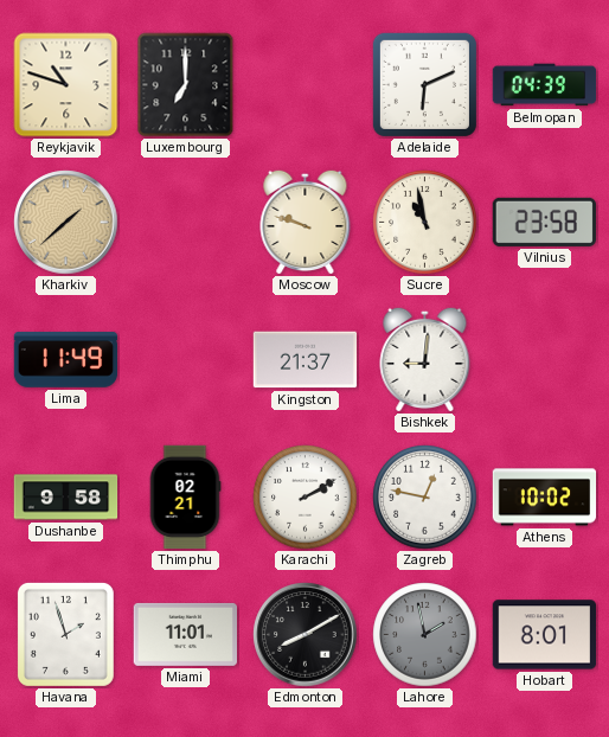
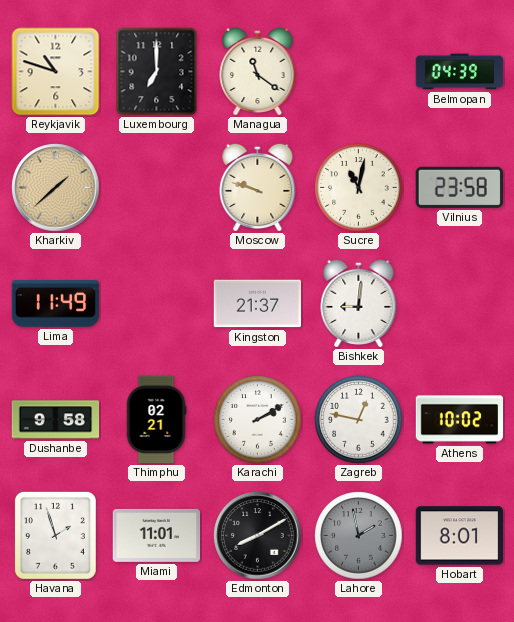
Managua: none -> 11:21 (258, 71)
Adelaide: 6:11 -> none (424, 84)
Sucre: 10:58 -> 11:02 (359, 188)
